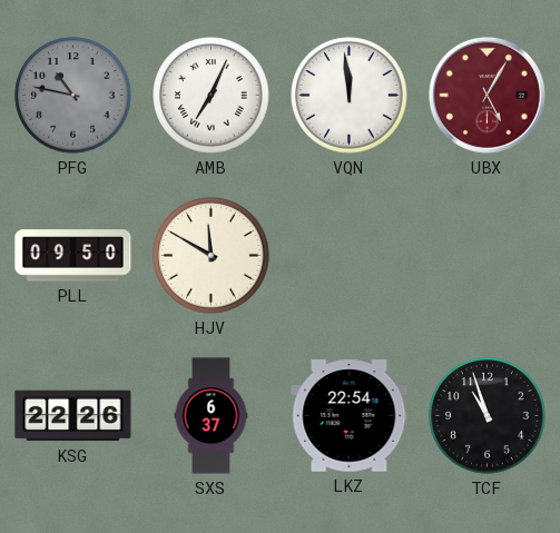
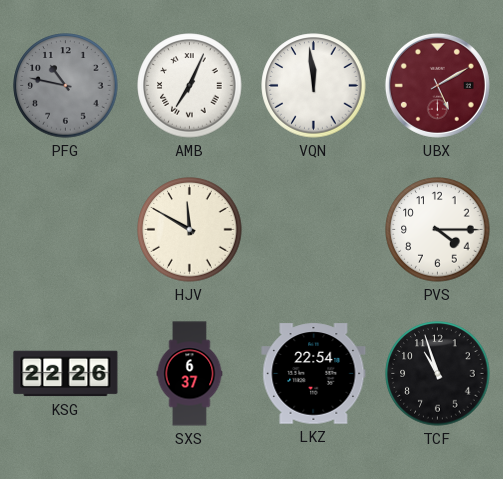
UBX: 5:05 -> 5:10 (437, 85)
PLL: 09:50 -> none (73, 256)
PVS: none -> 4:15 (438, 230)
